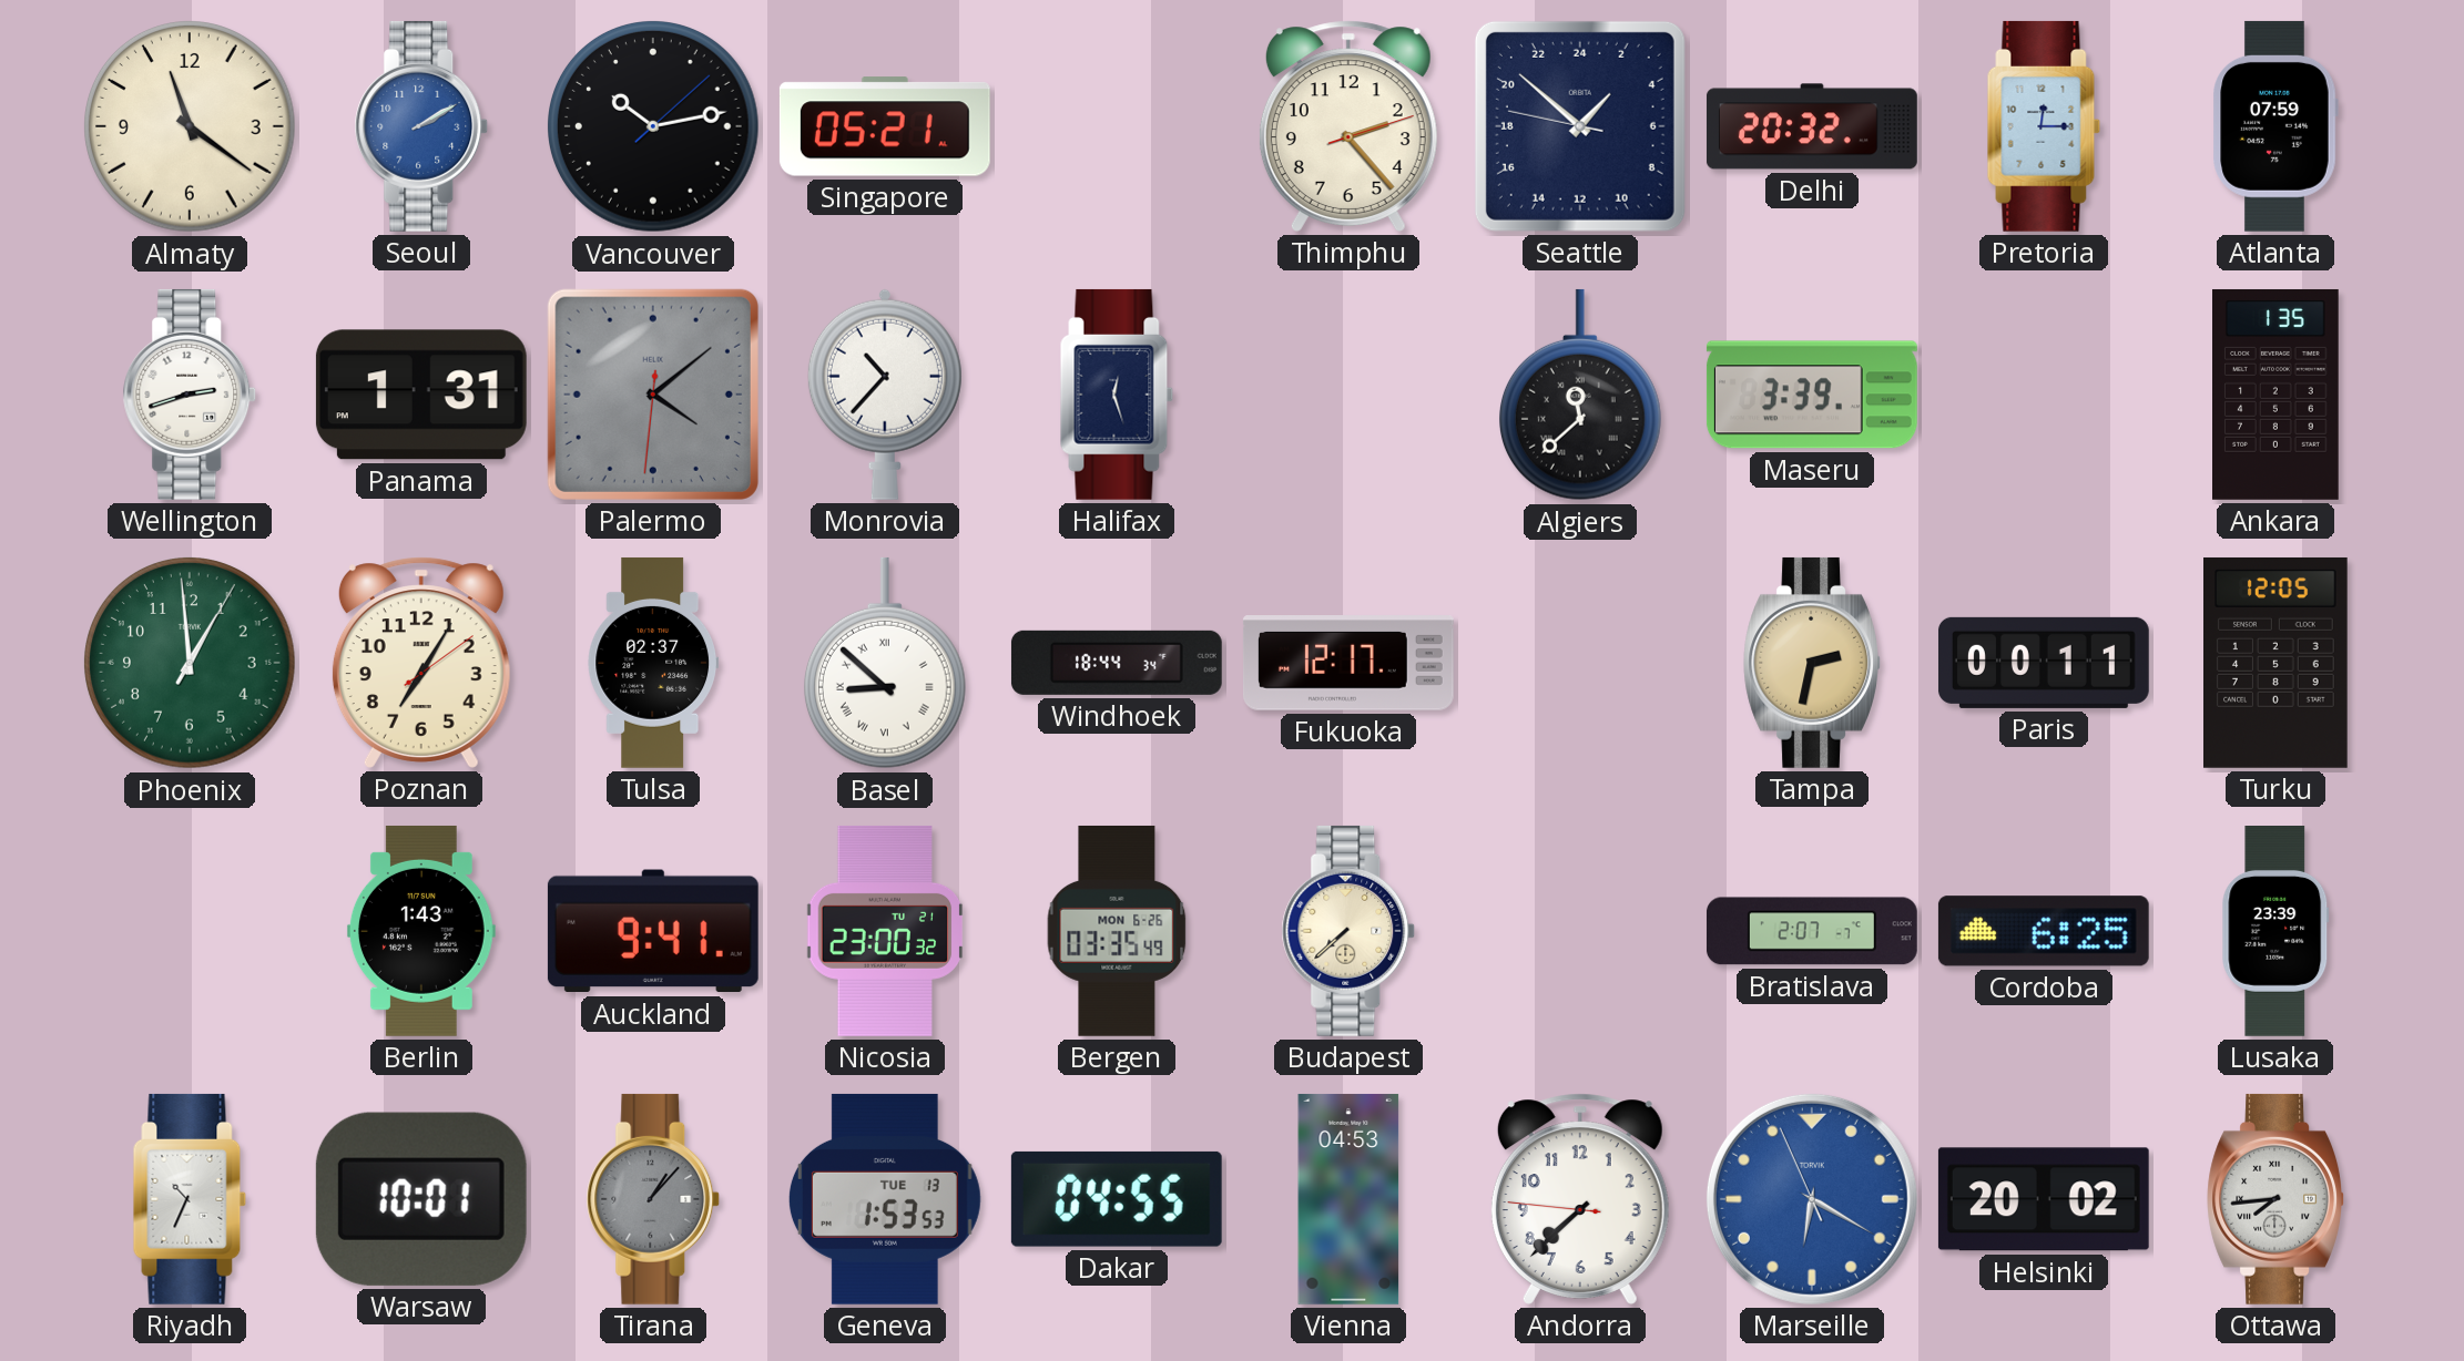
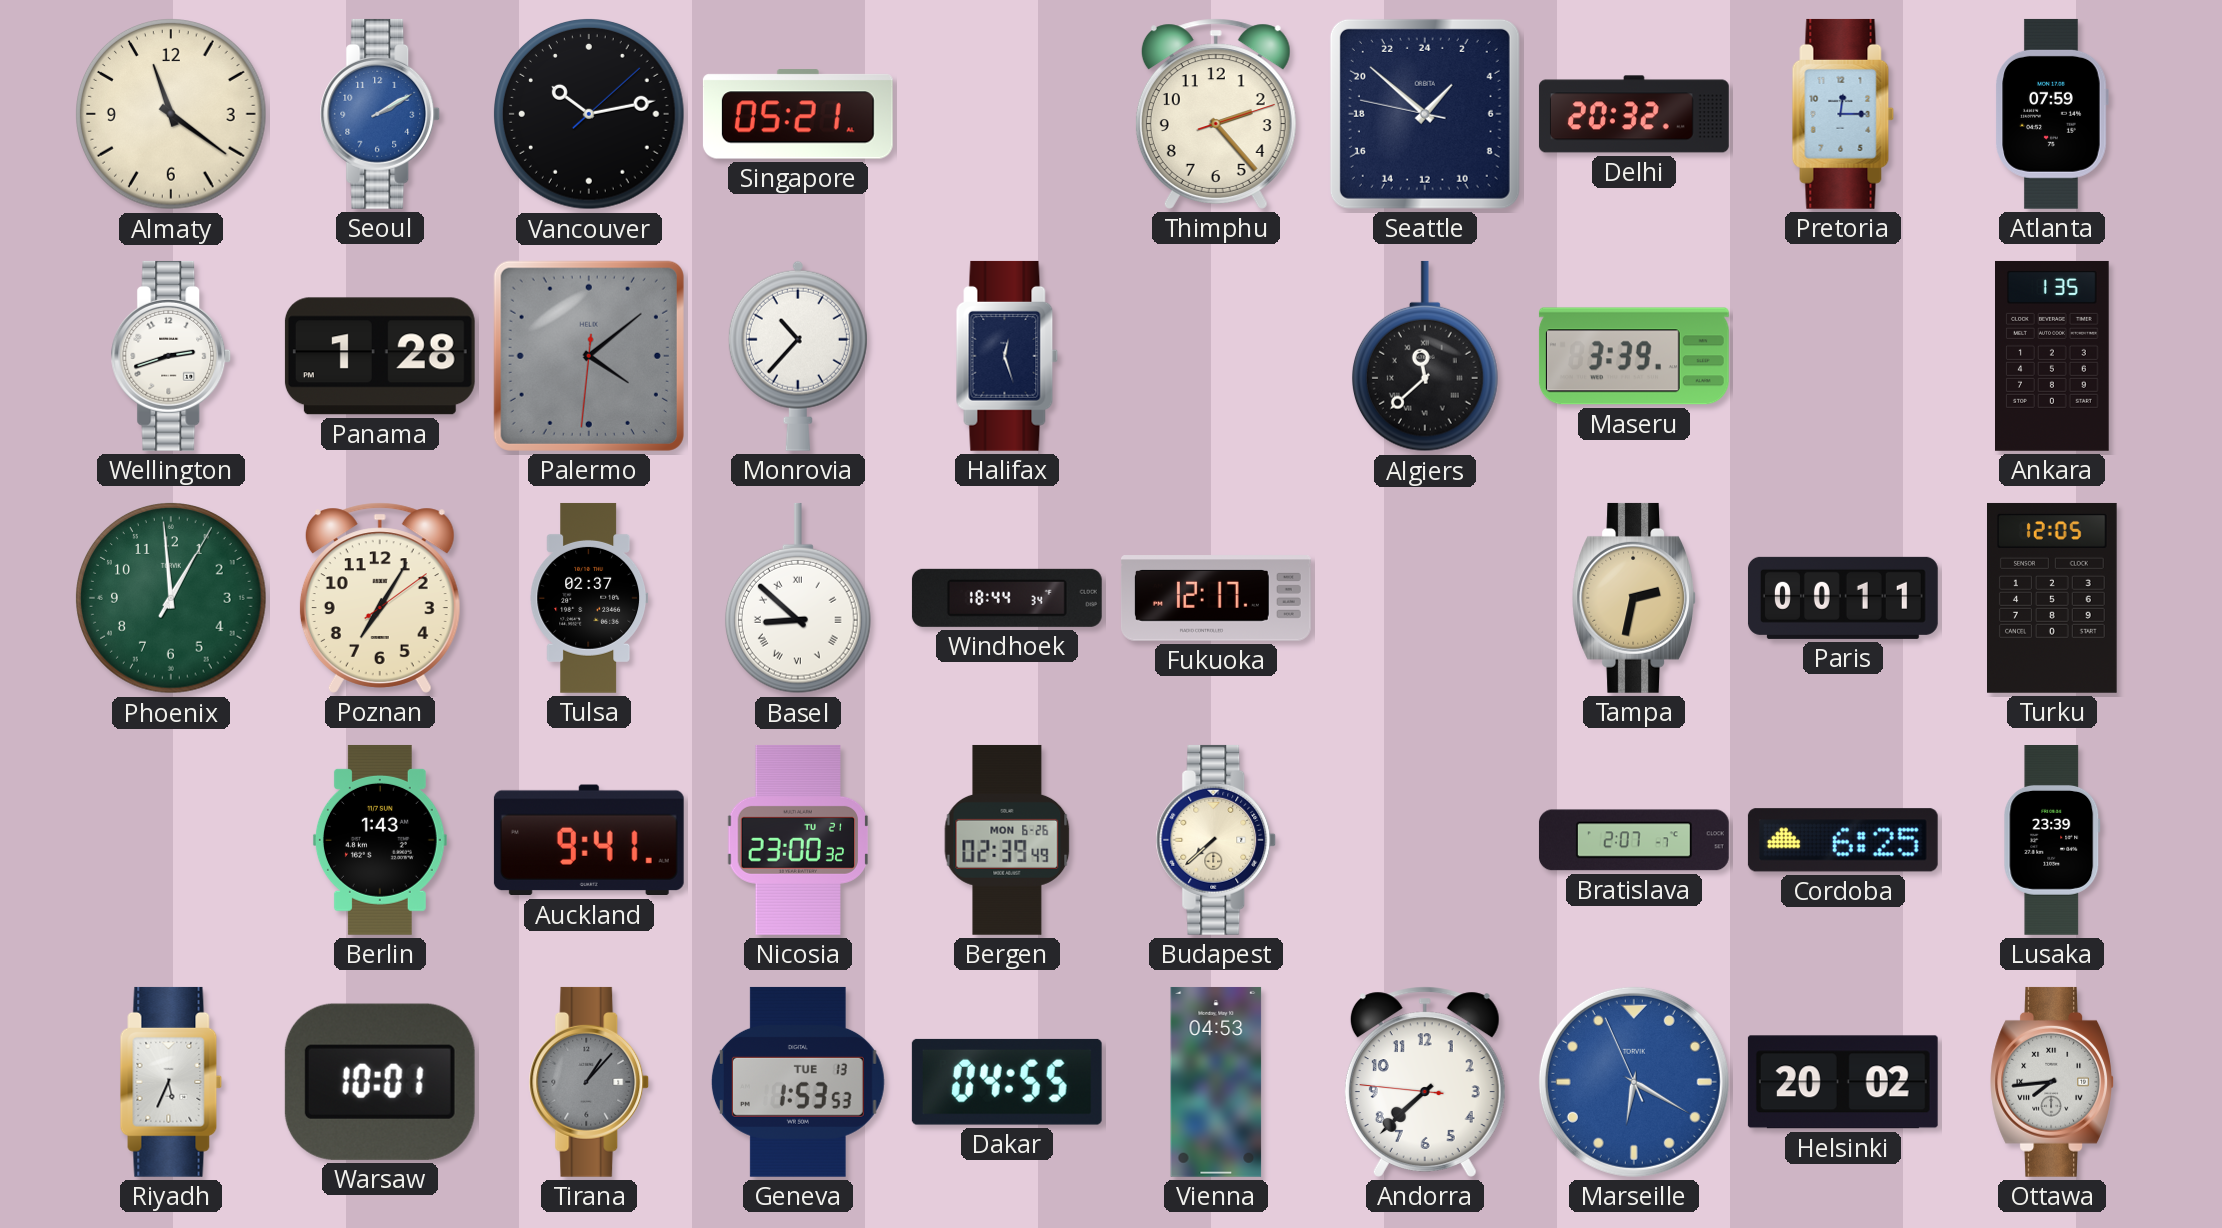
Panama: 1:31 -> 1:28 (380, 356)
Bergen: 03:35 -> 02:39 (1007, 840)
Riyadh: 10:34 -> 5:34 (171, 1082)
